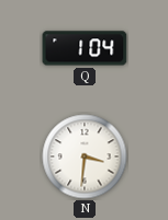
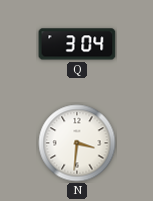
Q: 1:04 -> 3:04 (77, 44)
